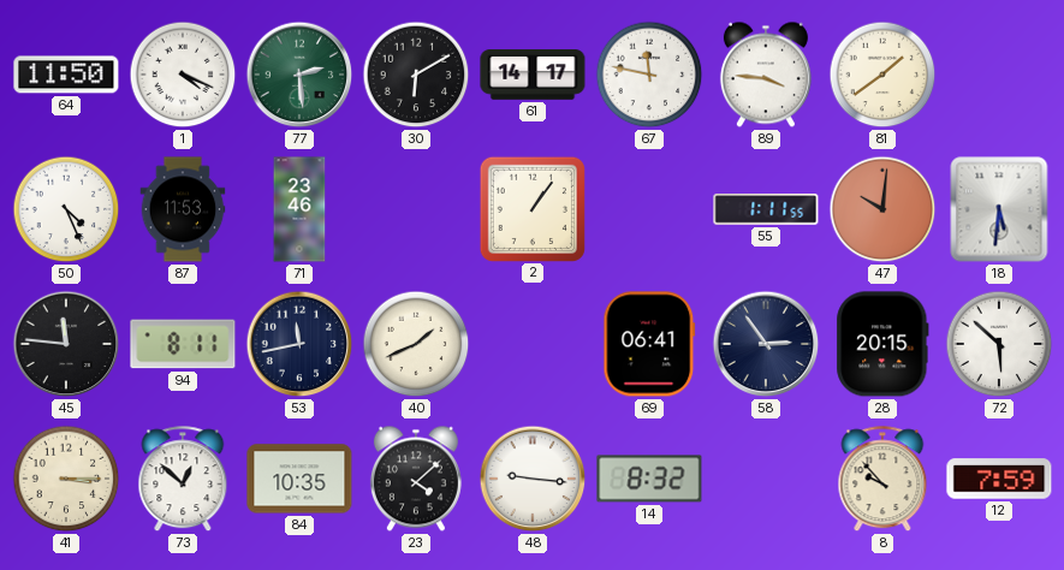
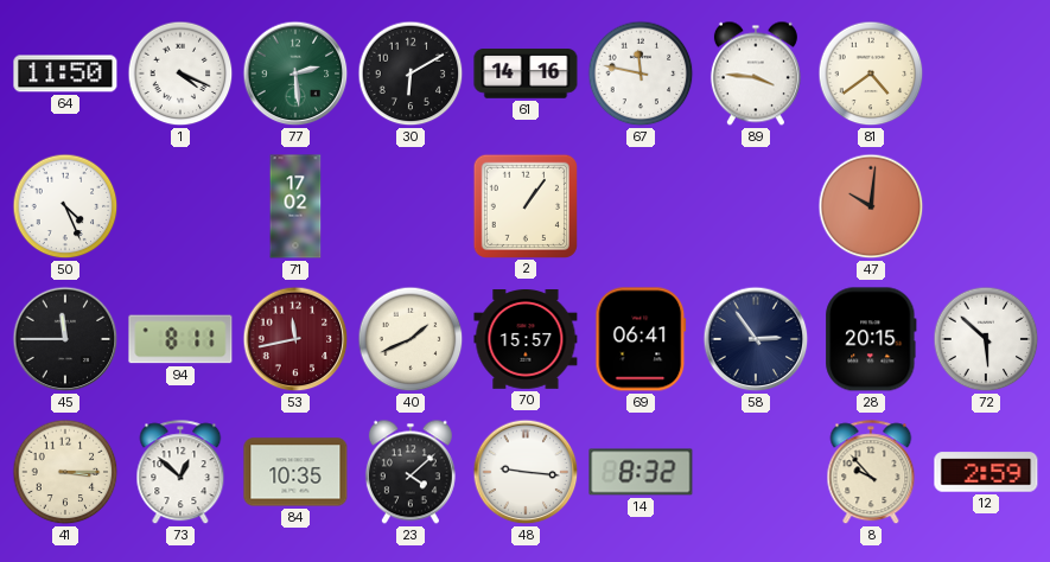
61: 14:17 -> 14:16 (526, 74)
81: 1:39 -> 4:39 (871, 74)
87: 11:53 -> none (183, 209)
71: 23:46 -> 17:02 (295, 206)
55: 1:11 -> none (766, 209)
18: 5:31 -> none (999, 209)
45: 11:46 -> 11:45 (65, 339)
53 dial: navy -> burgundy (295, 339)
70: none -> 15:57 (526, 340)
12: 7:59 -> 2:59 (986, 472)
